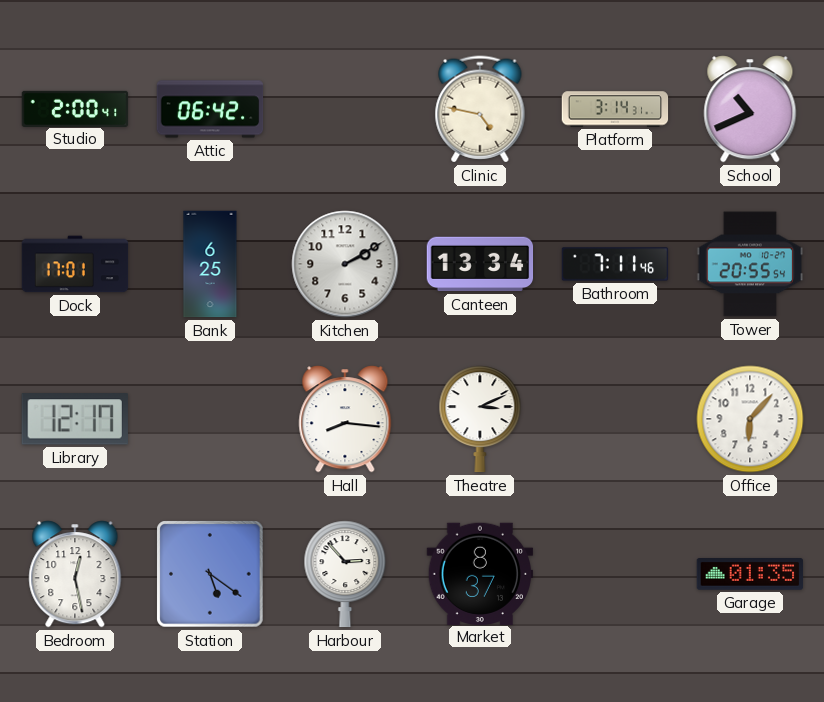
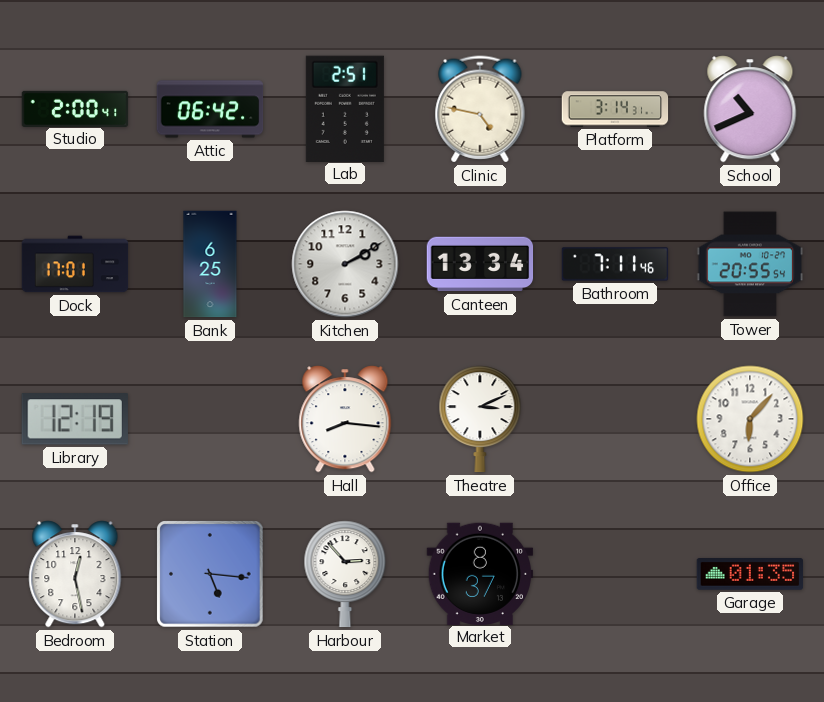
Lab: none -> 2:51 (345, 108)
Library: 12:17 -> 12:19 (75, 419)
Station: 5:21 -> 5:16 (210, 574)
